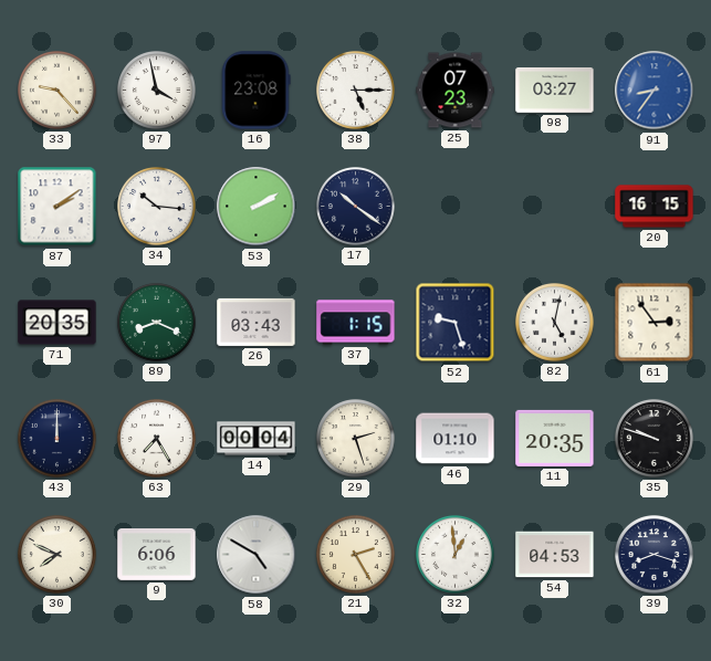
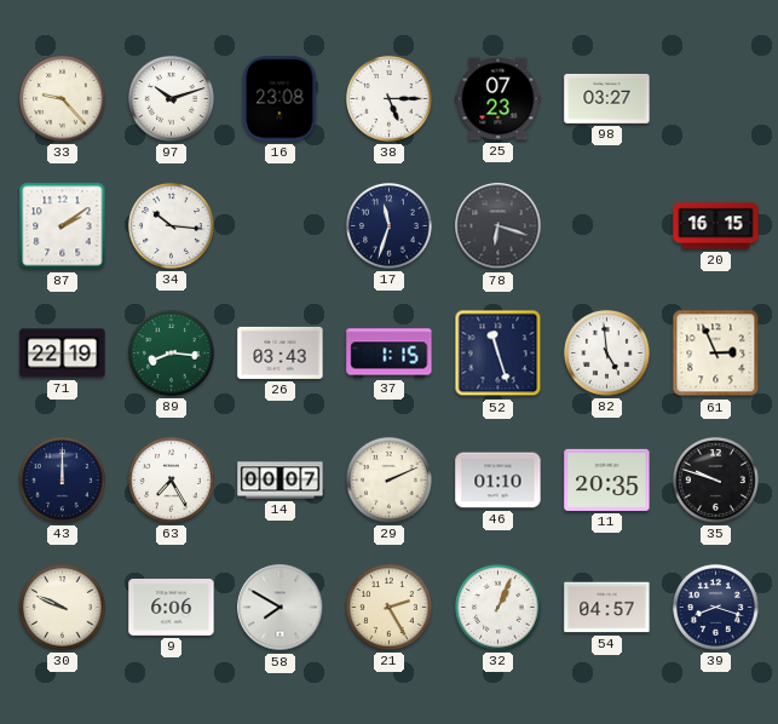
97: 3:58 -> 10:12 (172, 99)
91: 8:36 -> none (655, 91)
53: 2:10 -> none (257, 207)
17: 10:21 -> 11:33 (390, 226)
78: none -> 6:18 (499, 226)
71: 20:35 -> 22:19 (63, 354)
89: 8:19 -> 8:16 (172, 354)
52: 9:27 -> 11:27 (499, 354)
82: 5:02 -> 4:59 (607, 354)
61: 2:54 -> 2:56 (716, 354)
14: 00:04 -> 00:07 (281, 481)
29: 2:27 -> 2:11 (390, 481)
30: 7:49 -> 9:49 (63, 608)
58: 4:50 -> 7:50 (281, 608)
32: 12:59 -> 1:04 (499, 608)
54: 04:53 -> 04:57 (607, 608)
